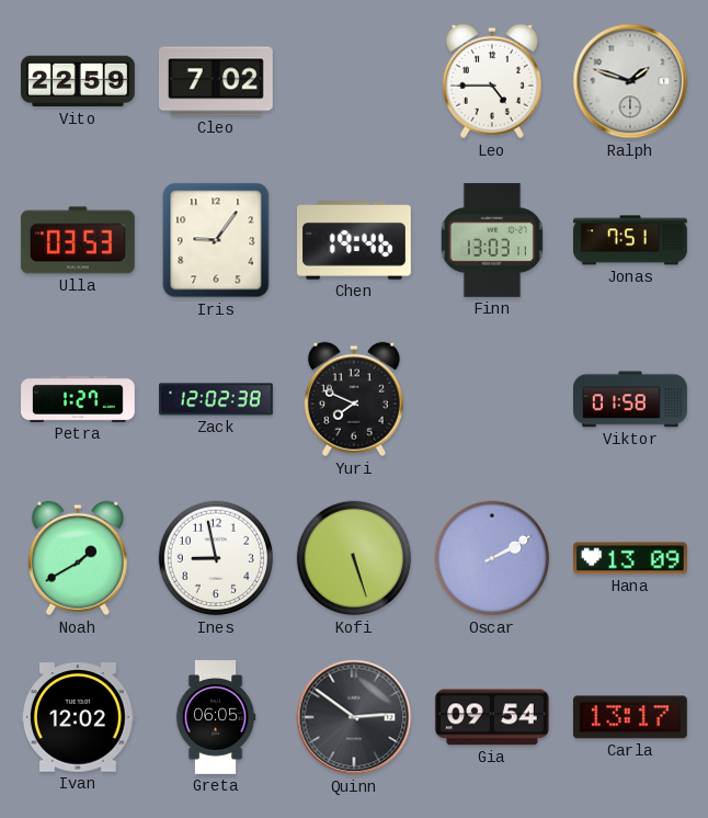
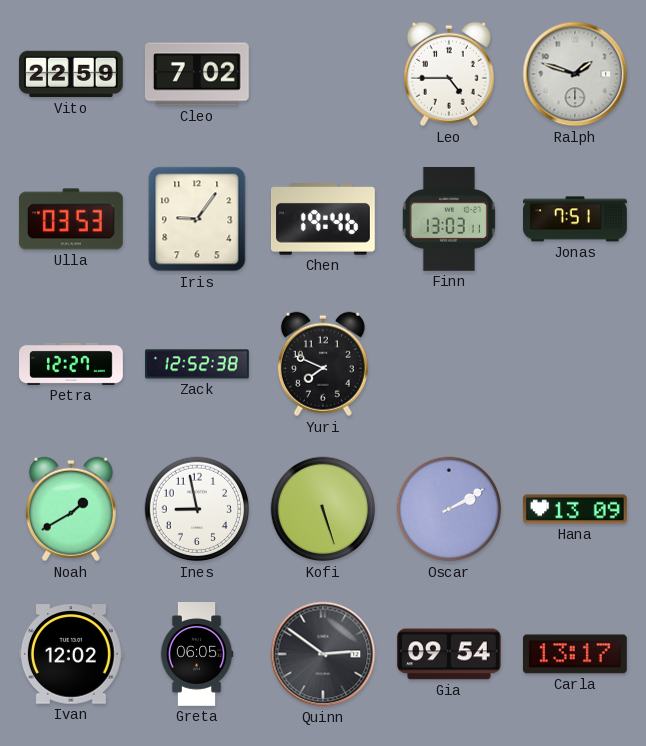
Petra: 1:27 -> 12:27 (72, 364)
Zack: 12:02 -> 12:52 (198, 364)
Viktor: 01:58 -> none (631, 399)
